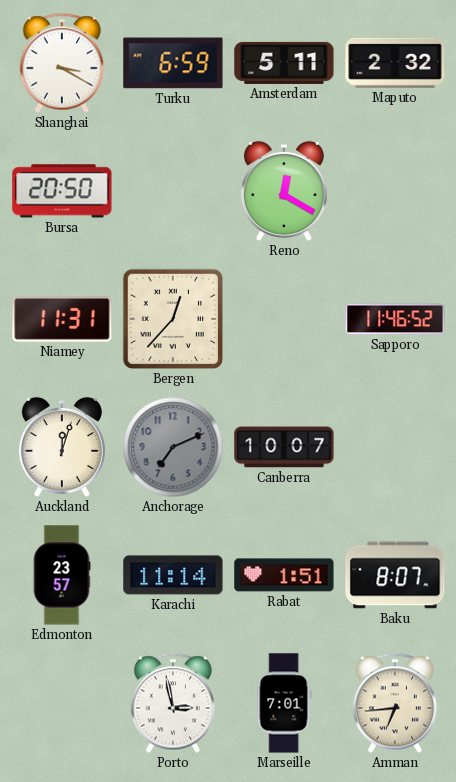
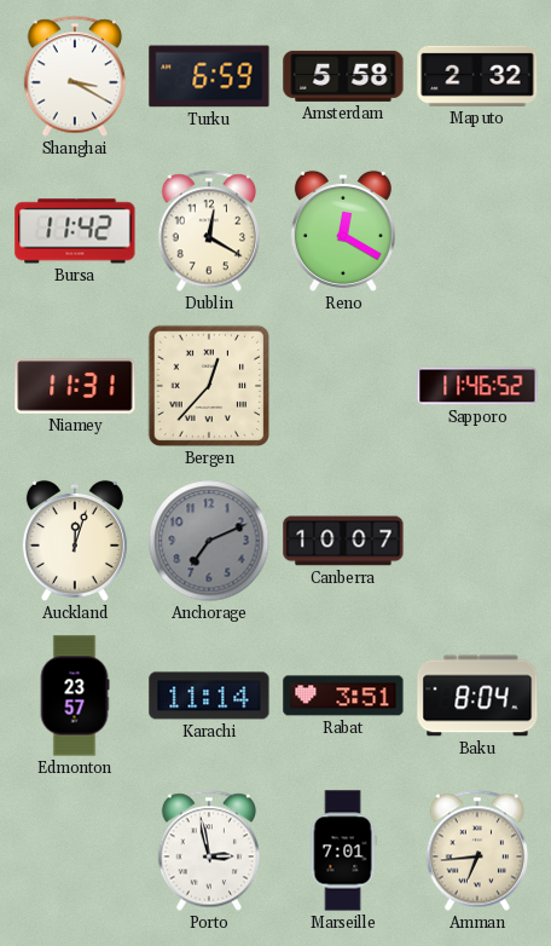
Amsterdam: 5:11 -> 5:58 (343, 76)
Bursa: 20:50 -> 11:42 (75, 231)
Dublin: none -> 12:20 (209, 231)
Rabat: 1:51 -> 3:51 (343, 696)
Baku: 8:07 -> 8:04 (477, 696)
